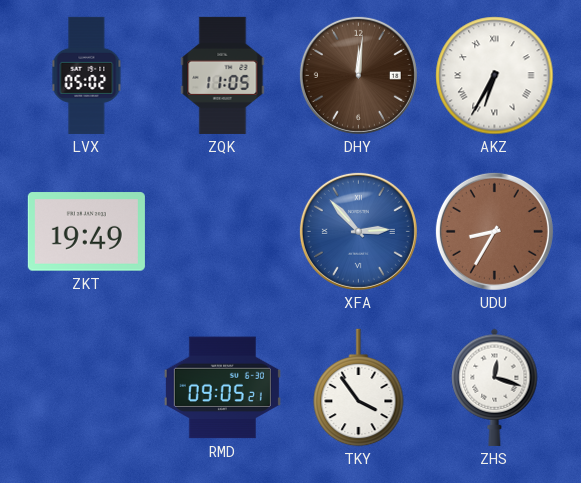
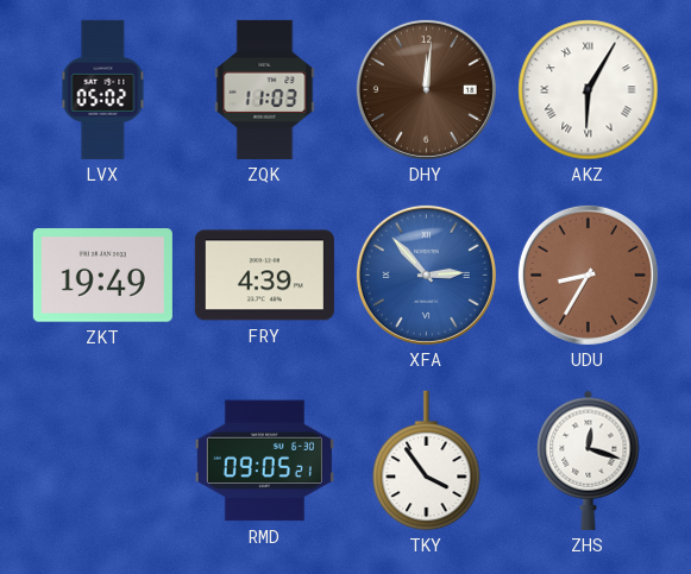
ZQK: 11:05 -> 11:03 (265, 89)
AKZ: 6:35 -> 6:05 (589, 90)
FRY: none -> 4:39 (264, 276)
